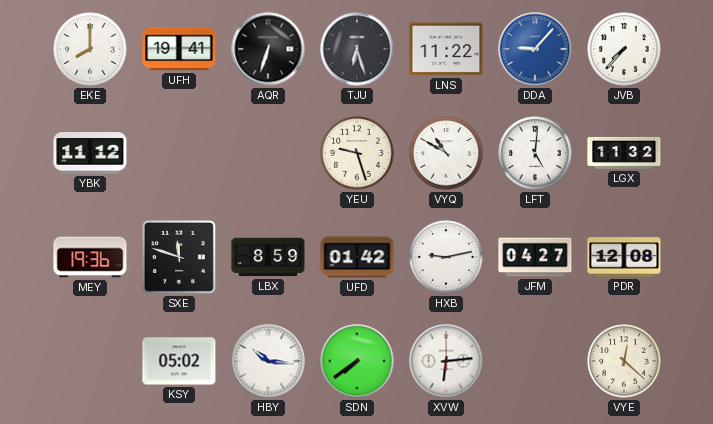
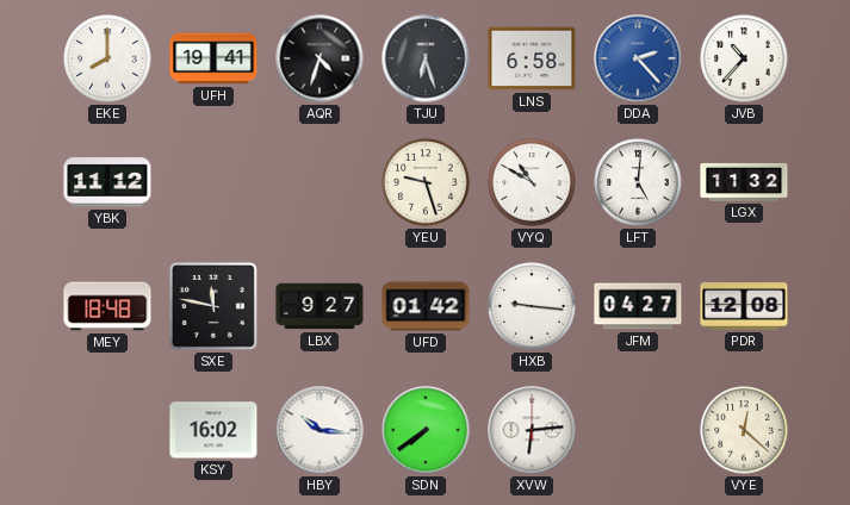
AQR: 6:33 -> 4:33 (319, 58)
LNS: 11:22 -> 6:58 (532, 58)
DDA: 9:07 -> 2:23 (638, 58)
JVB: 7:37 -> 10:37 (744, 58)
MEY: 19:36 -> 18:48 (107, 306)
SXE: 11:48 -> 11:47 (213, 306)
LBX: 8:59 -> 9:27 (319, 306)
HXB: 9:13 -> 9:16 (532, 306)
KSY: 05:02 -> 16:02 (213, 430)
